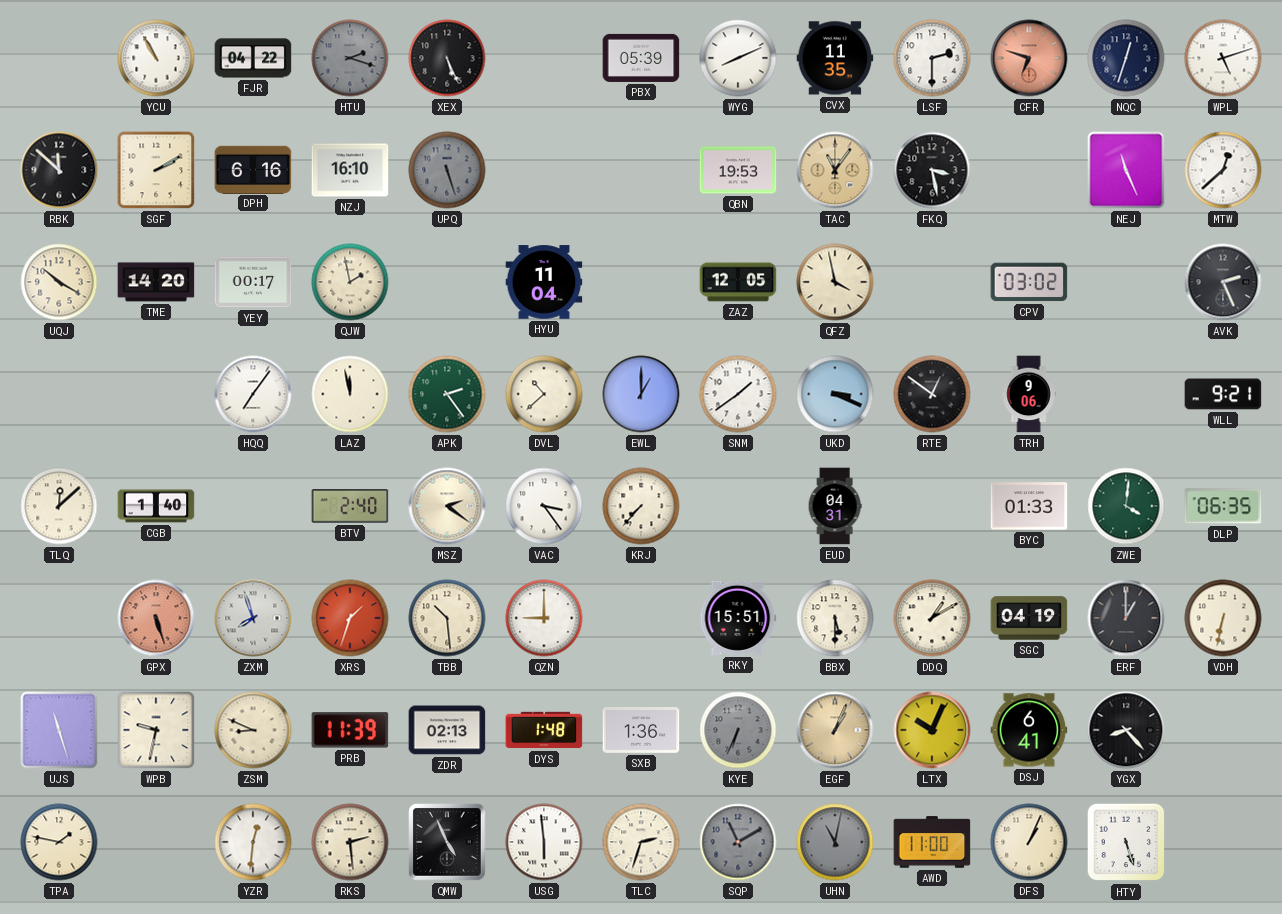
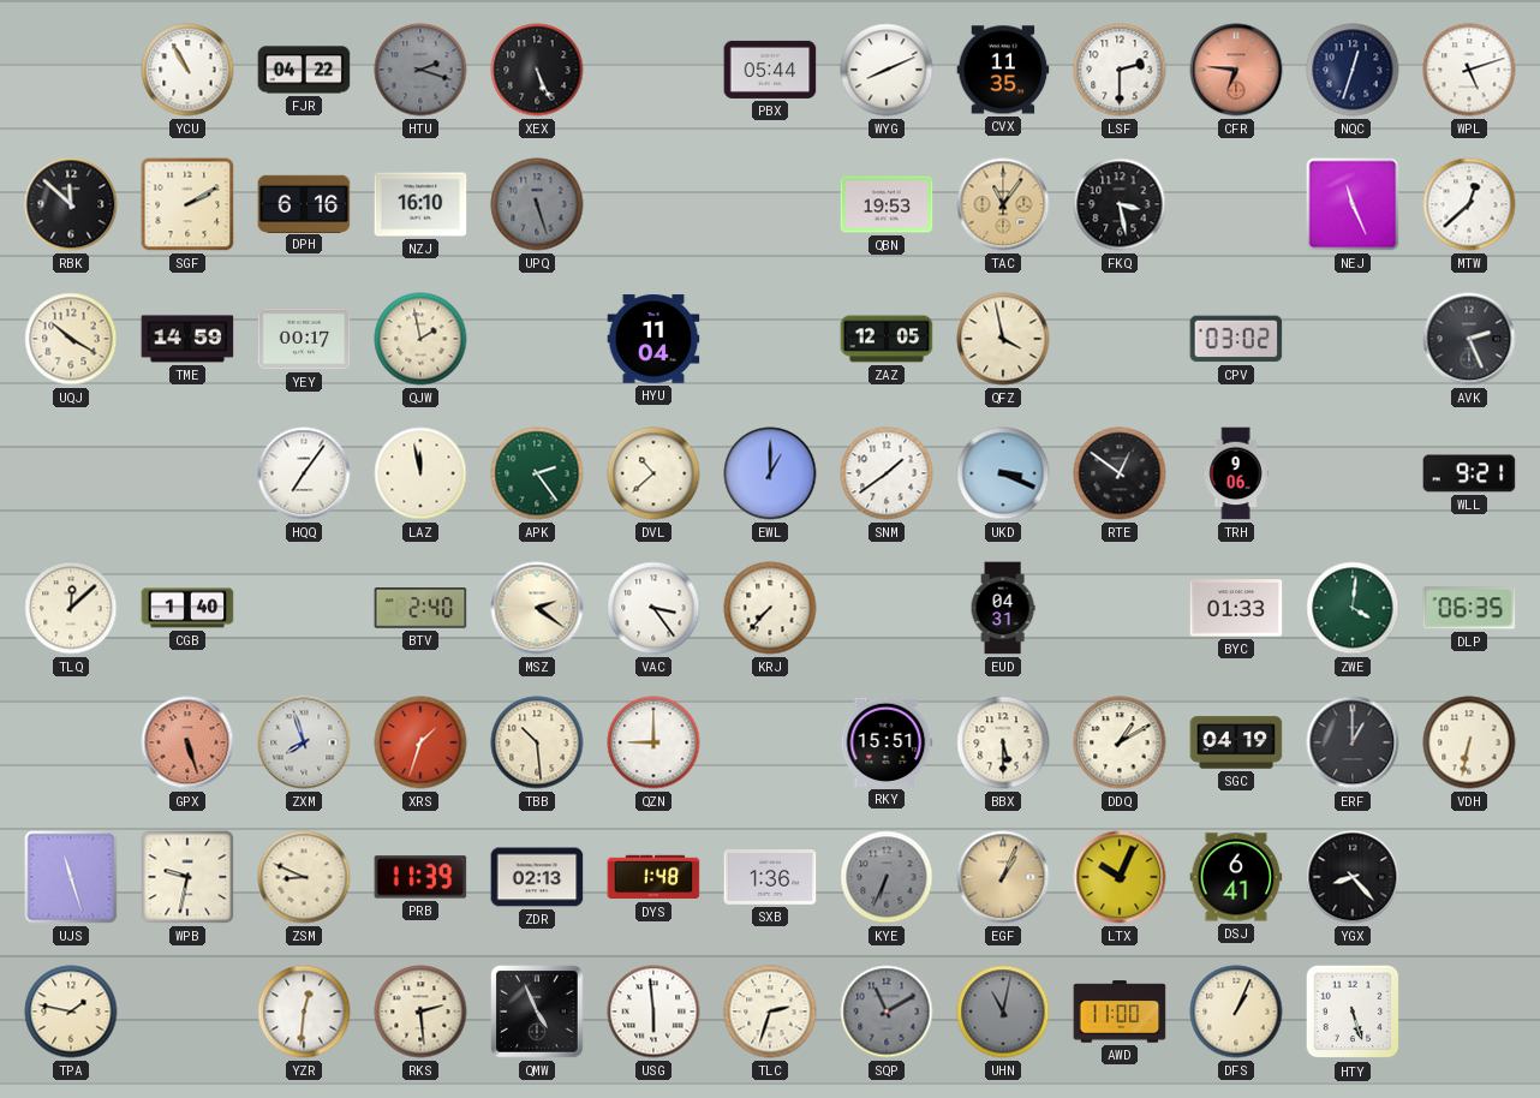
PBX: 05:39 -> 05:44 (770, 70)
CFR: 6:48 -> 6:46 (1236, 70)
TME: 14:20 -> 14:59 (187, 339)
